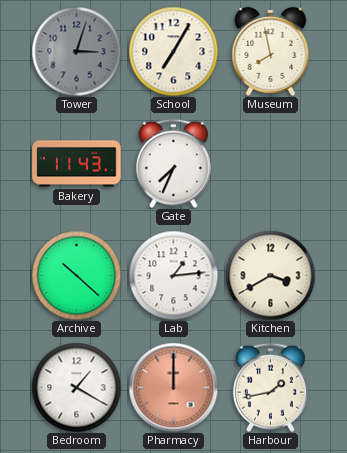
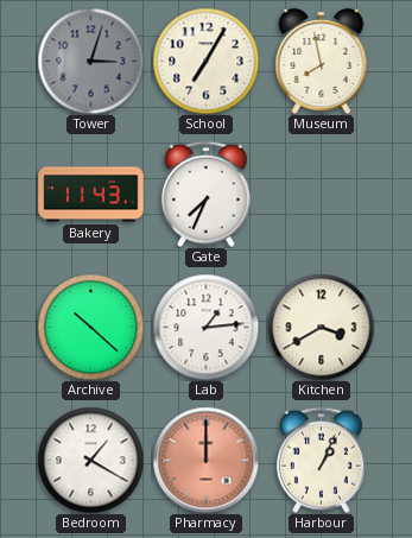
Harbour: 1:43 -> 1:04 (321, 460)
